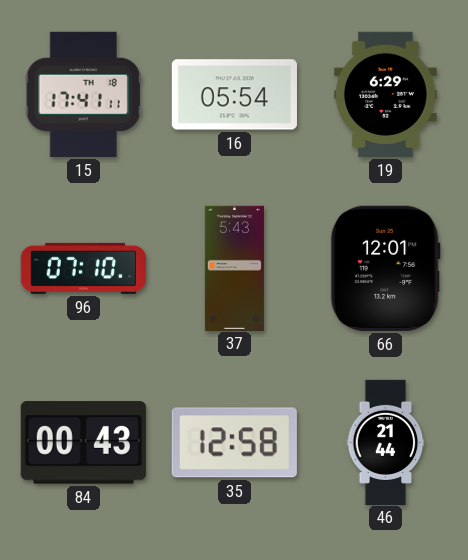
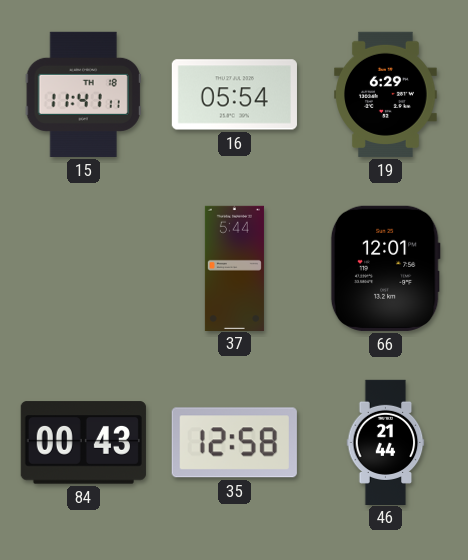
15: 17:41 -> 11:41 (83, 94)
96: 07:10 -> none (83, 268)
37: 5:43 -> 5:44 (234, 268)
